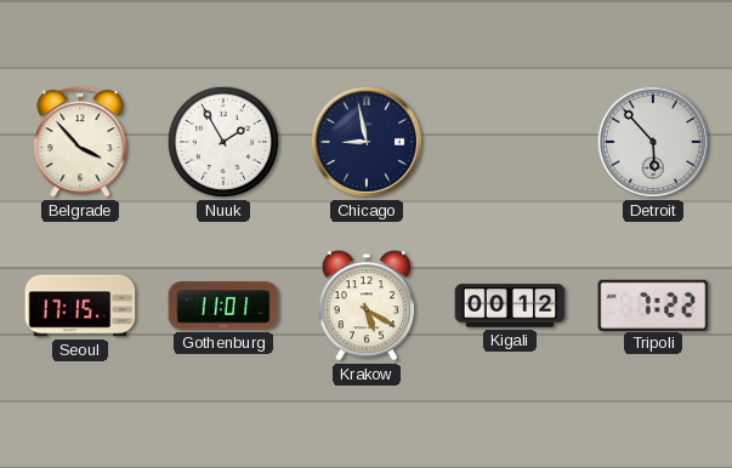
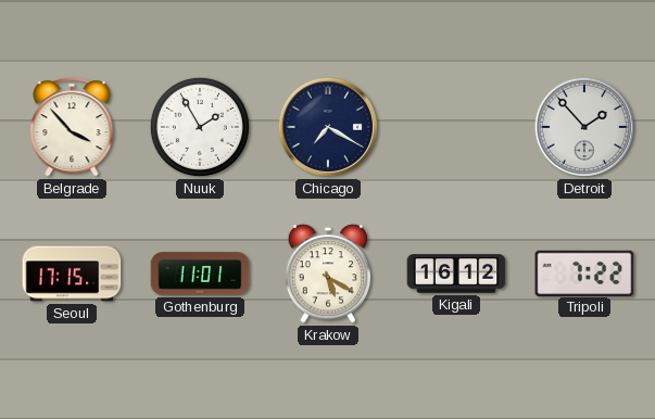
Chicago: 8:58 -> 7:20 (328, 127)
Detroit: 5:53 -> 1:53 (584, 127)
Kigali: 00:12 -> 16:12 (456, 274)
